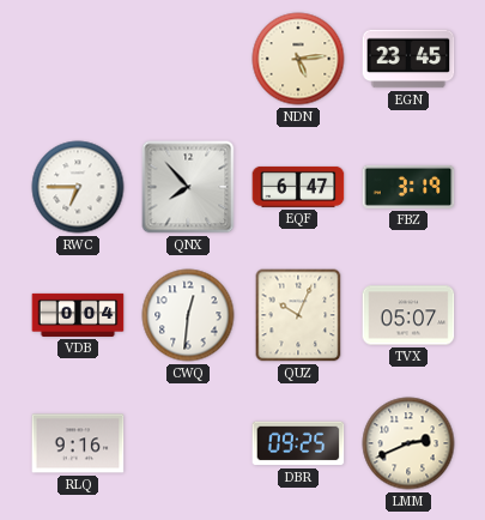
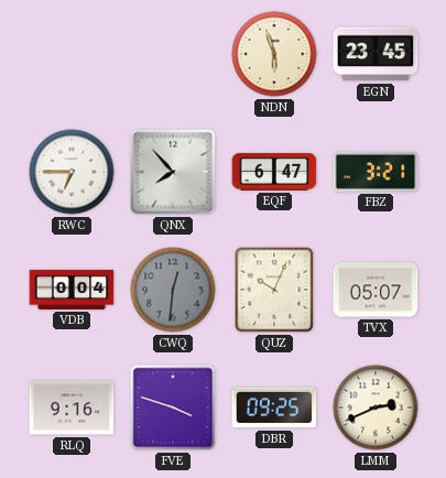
NDN: 5:14 -> 5:57 (274, 54)
FBZ: 3:19 -> 3:21 (376, 172)
CWQ dial: white -> grey (173, 290)
FVE: none -> 3:48 (173, 408)
